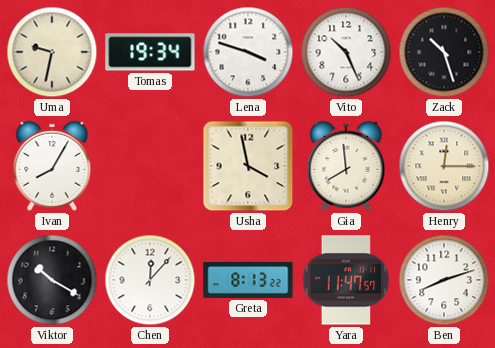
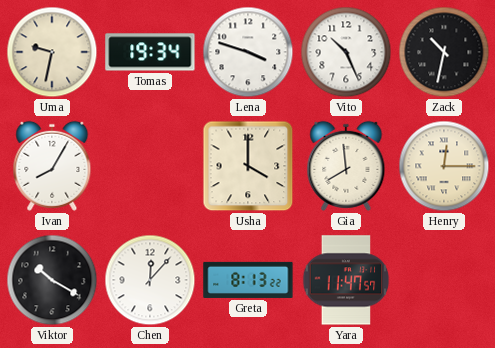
Zack: 10:27 -> 10:32 (444, 52)
Usha: 3:58 -> 4:00 (248, 166)
Ben: 8:12 -> none (444, 280)
